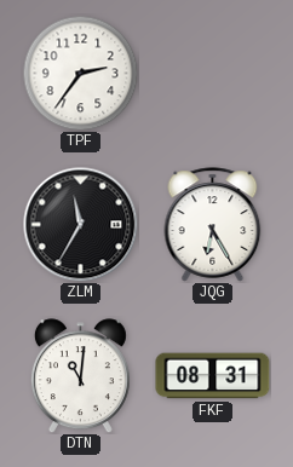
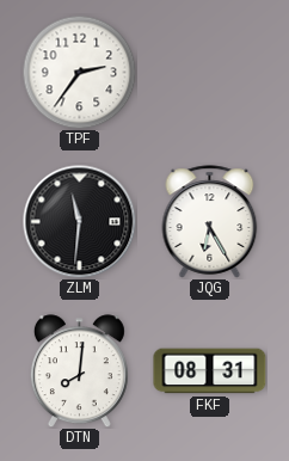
ZLM: 11:35 -> 11:31 (79, 221)
DTN: 11:01 -> 8:01 (79, 371)
